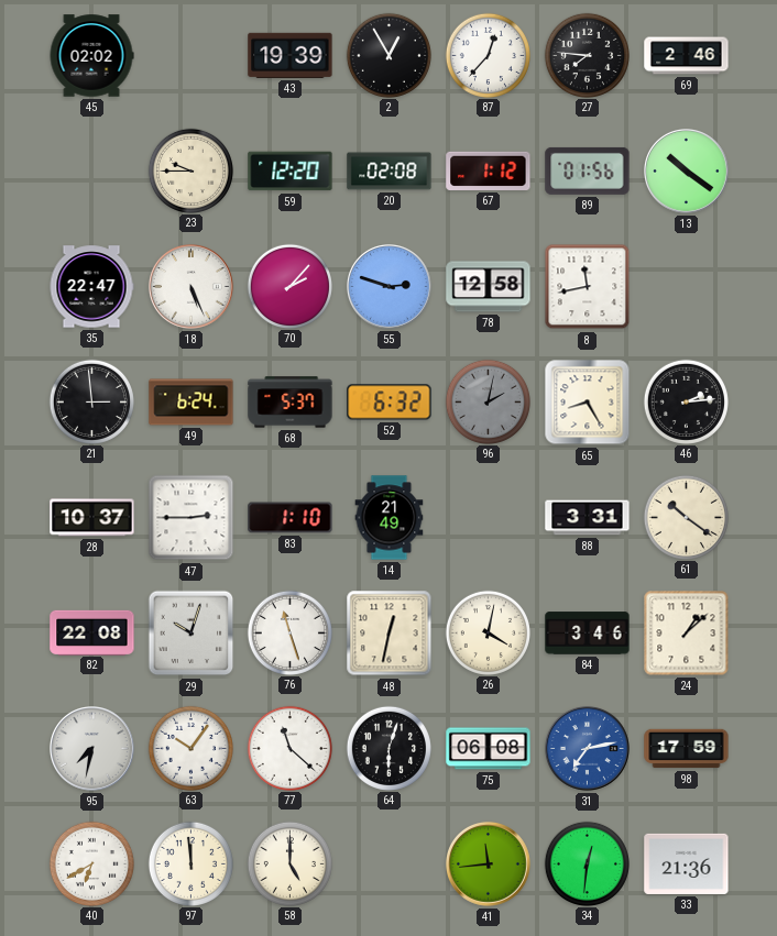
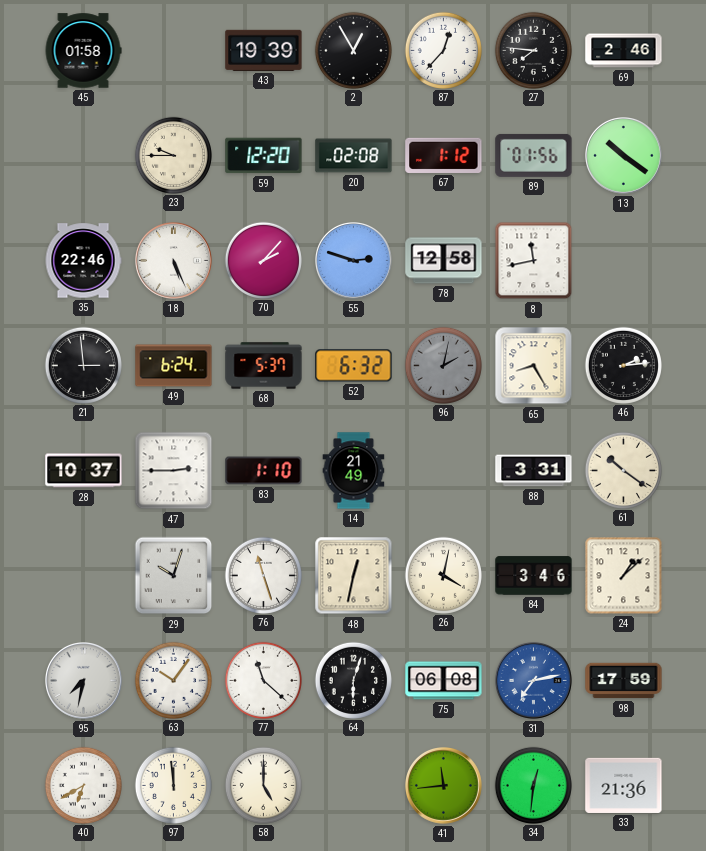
45: 02:02 -> 01:58 (83, 51)
35: 22:47 -> 22:46 (83, 261)
82: 22:08 -> none (92, 632)
